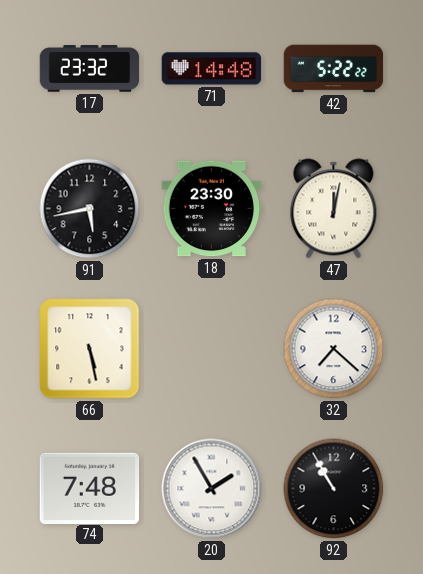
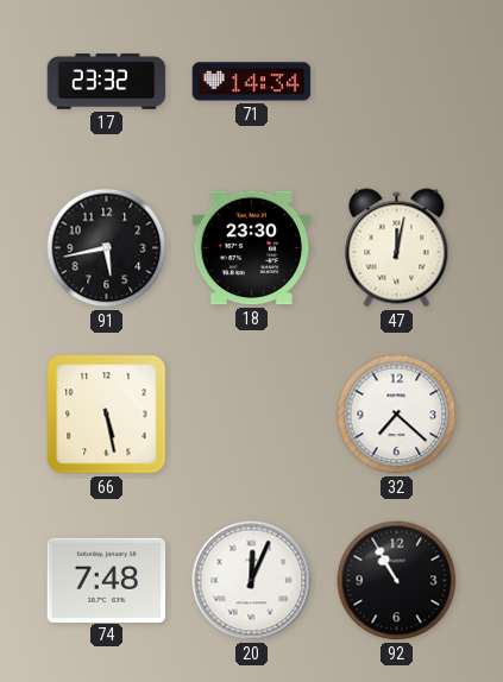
71: 14:48 -> 14:34 (252, 82)
42: 5:22 -> none (334, 69)
20: 1:55 -> 12:04 (252, 581)
